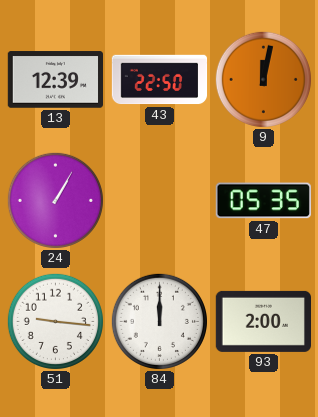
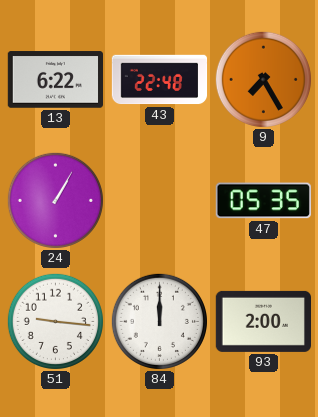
13: 12:39 -> 6:22 (55, 80)
43: 22:50 -> 22:48 (160, 80)
9: 12:02 -> 7:25 (263, 79)
